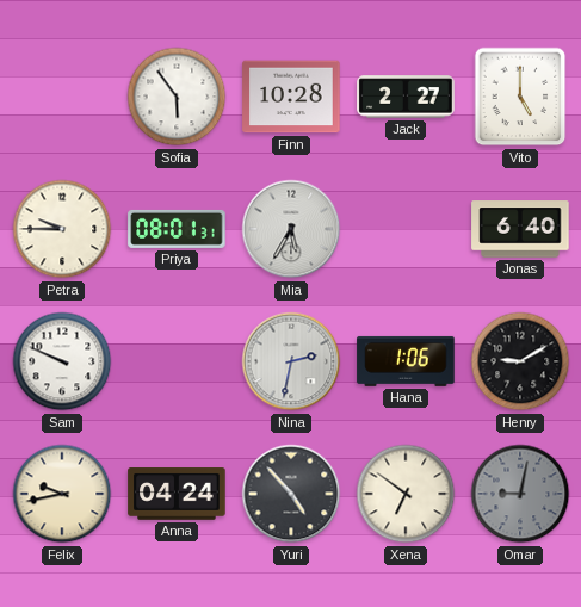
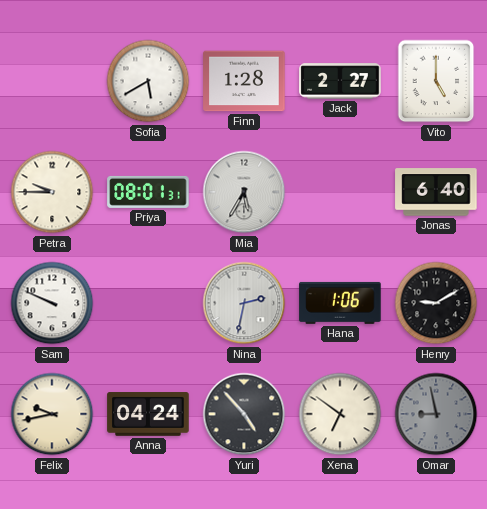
Sofia: 5:54 -> 5:40 (148, 81)
Finn: 10:28 -> 1:28 (244, 81)
Omar: 9:02 -> 8:58 (436, 414)
